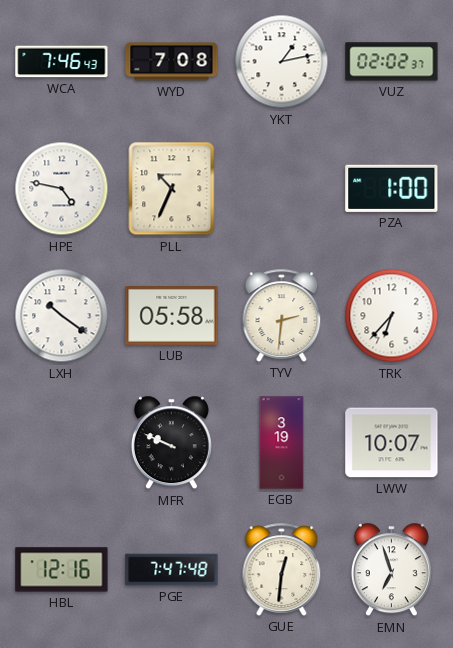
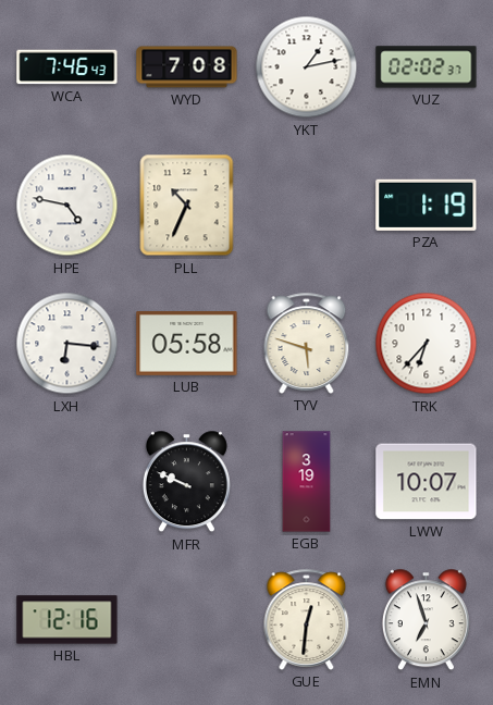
PZA: 1:00 -> 1:19 (427, 205)
LXH: 10:21 -> 6:16 (67, 344)
TYV: 2:31 -> 5:48 (307, 343)
PGE: 7:47 -> none (172, 570)
